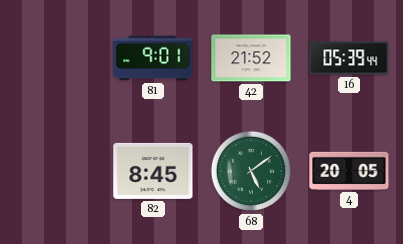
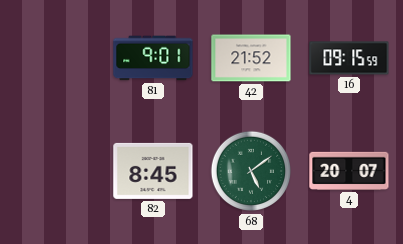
16: 05:39 -> 09:15 (349, 58)
4: 20:05 -> 20:07 (349, 171)
